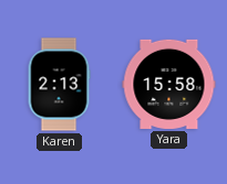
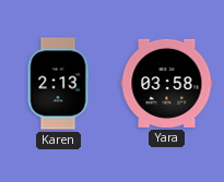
Yara: 15:58 -> 03:58 (167, 83)
